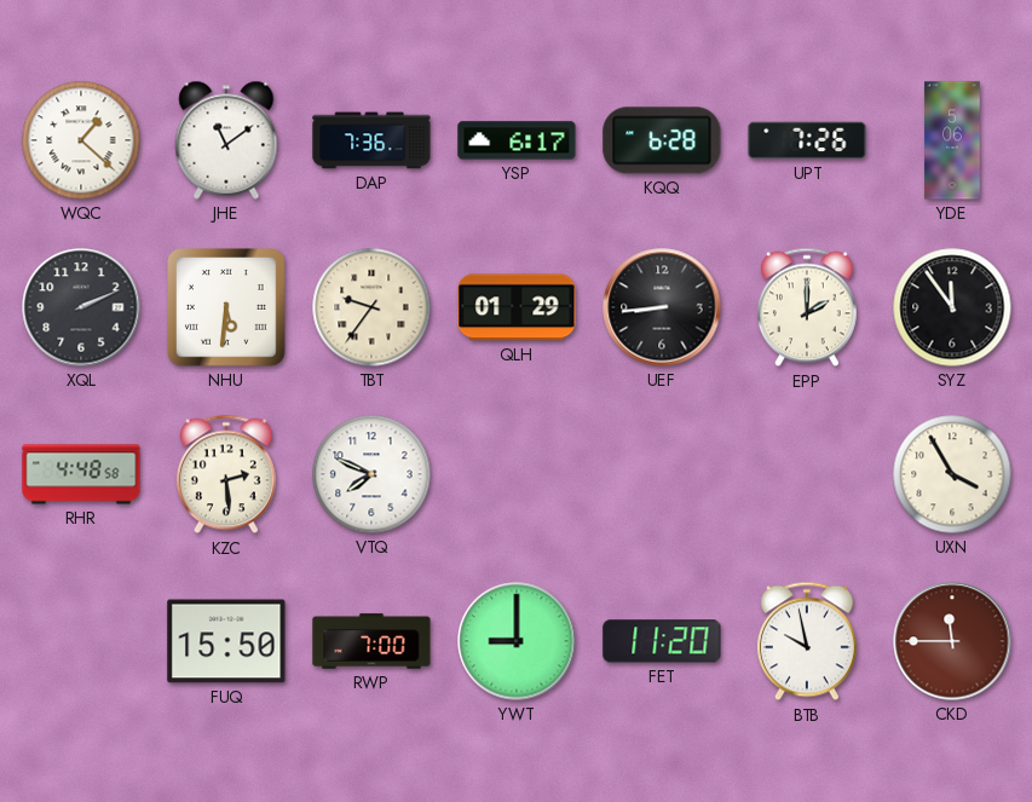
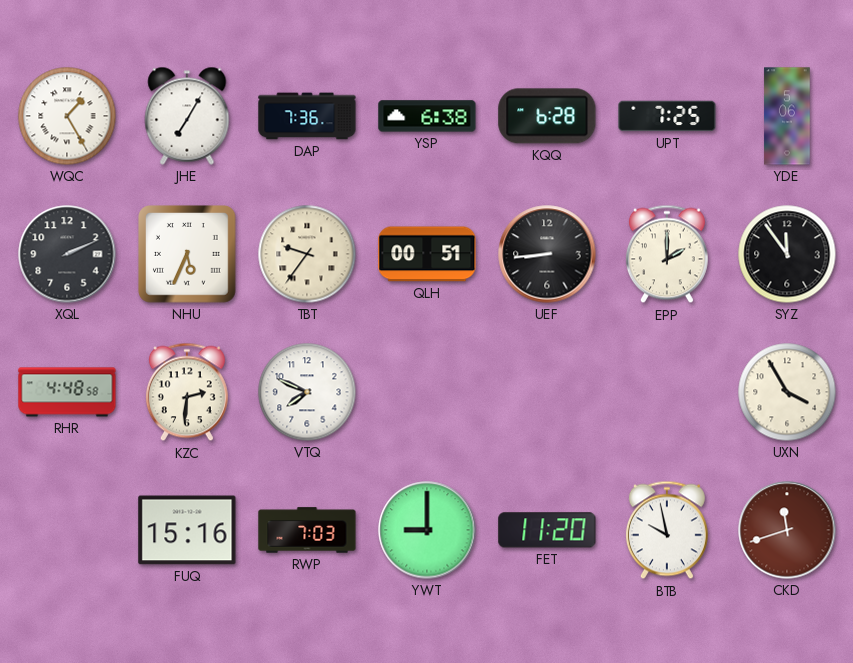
WQC: 1:22 -> 1:25 (67, 116)
JHE: 11:09 -> 7:05 (187, 116)
YSP: 6:17 -> 6:38 (427, 116)
UPT: 7:26 -> 7:25 (667, 116)
NHU: 5:31 -> 5:34 (188, 255)
QLH: 01:29 -> 00:51 (427, 254)
KZC: 2:29 -> 2:31 (187, 392)
FUQ: 15:50 -> 15:16 (187, 530)
RWP: 7:00 -> 7:03 (307, 530)
CKD: 11:45 -> 11:42 (787, 530)
